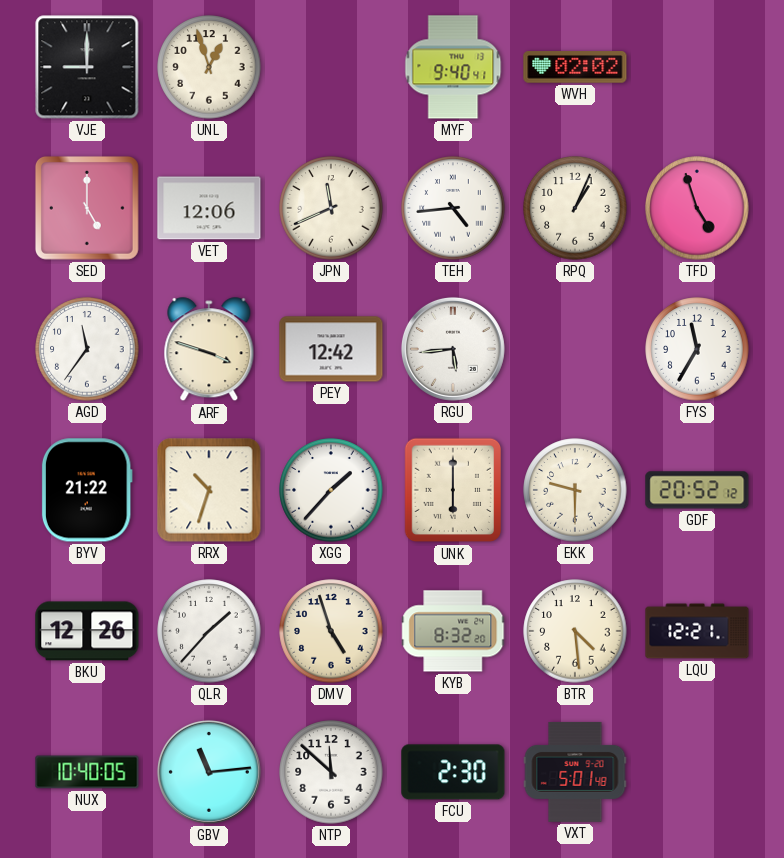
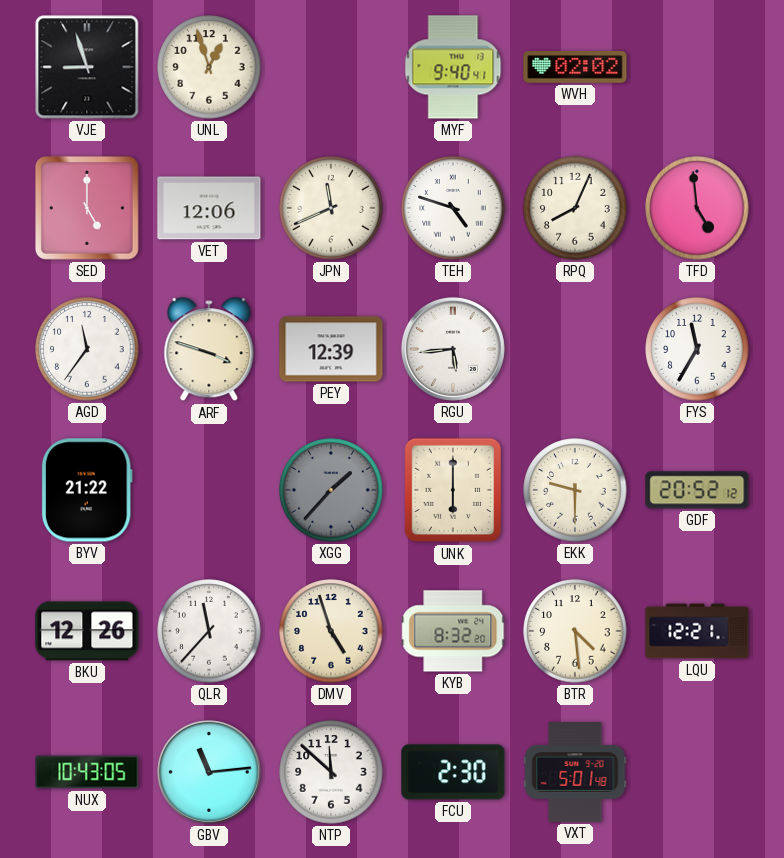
VJE: 9:00 -> 8:57 (87, 67)
TEH: 4:44 -> 4:48 (453, 208)
RPQ: 1:04 -> 8:04 (575, 208)
TFD: 4:57 -> 4:59 (697, 208)
PEY: 12:42 -> 12:39 (331, 349)
RRX: 10:33 -> none (209, 490)
XGG dial: white -> grey (331, 490)
QLR: 1:37 -> 11:37 (209, 631)
NUX: 10:40 -> 10:43 (87, 772)
